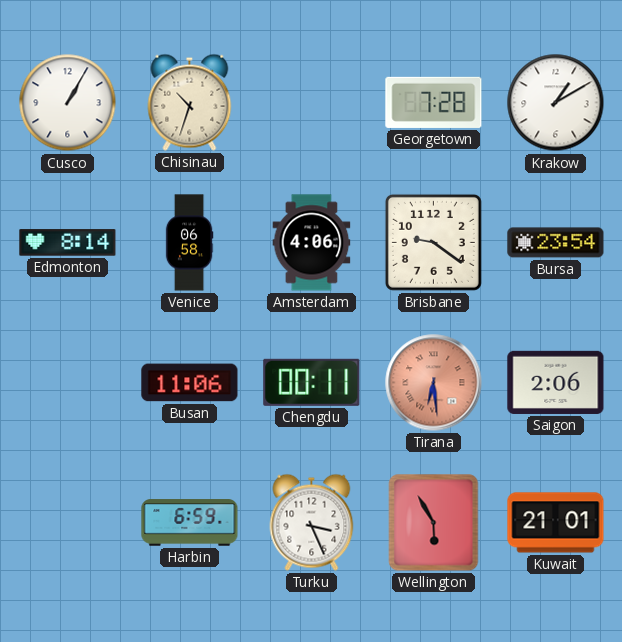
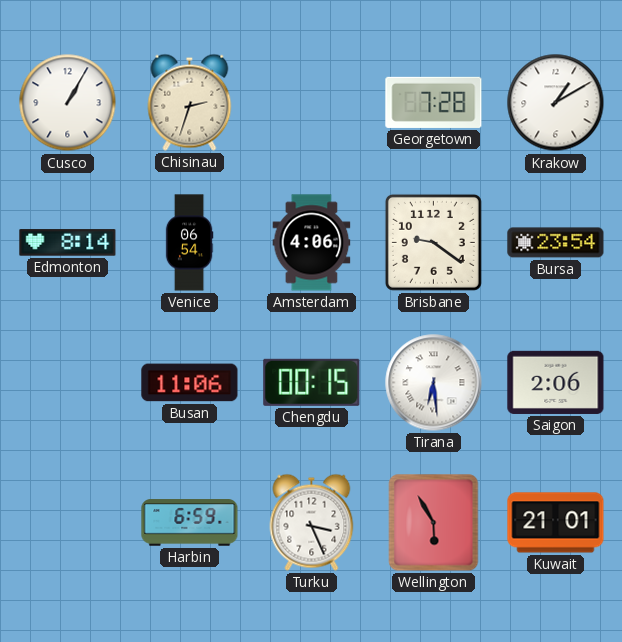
Chisinau: 10:33 -> 2:33 (190, 102)
Venice: 06:58 -> 06:54 (189, 243)
Chengdu: 00:11 -> 00:15 (312, 382)
Tirana dial: salmon -> white (434, 383)
